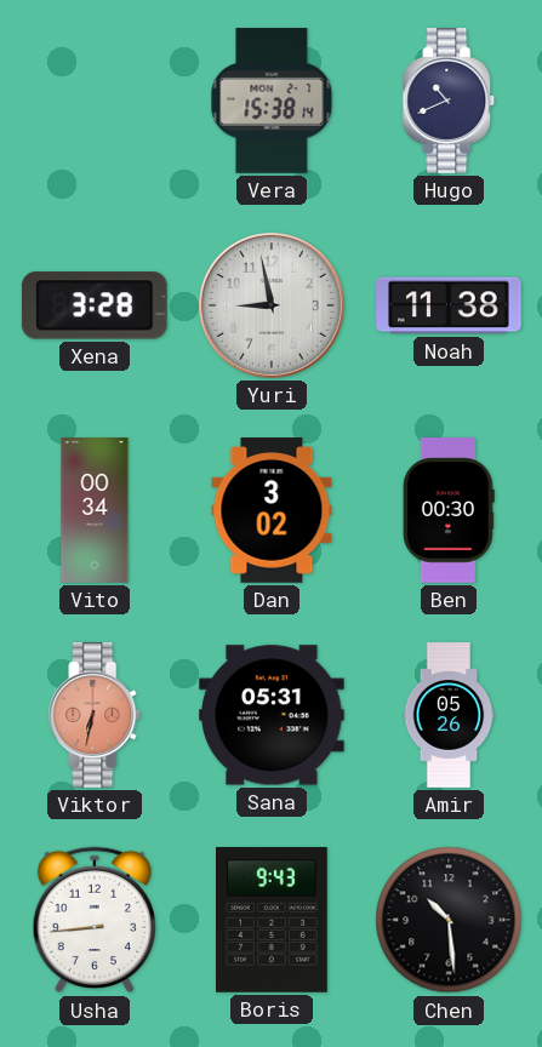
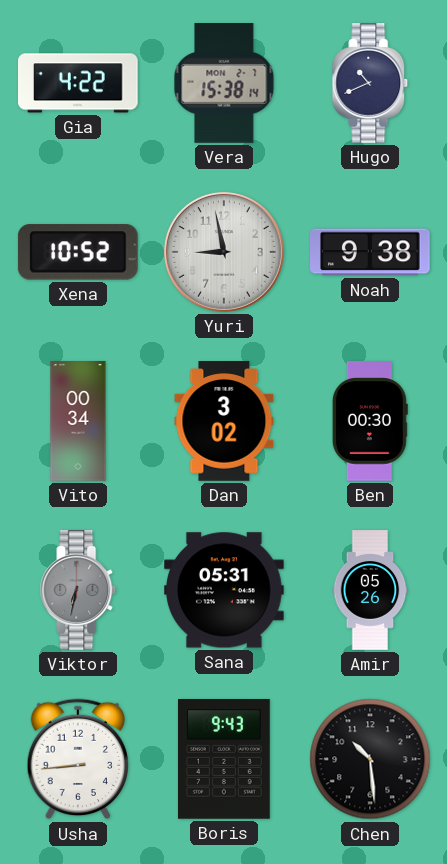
Gia: none -> 4:22 (79, 83)
Xena: 3:28 -> 10:52 (78, 252)
Noah: 11:38 -> 9:38 (371, 252)
Viktor dial: salmon -> grey (78, 590)
